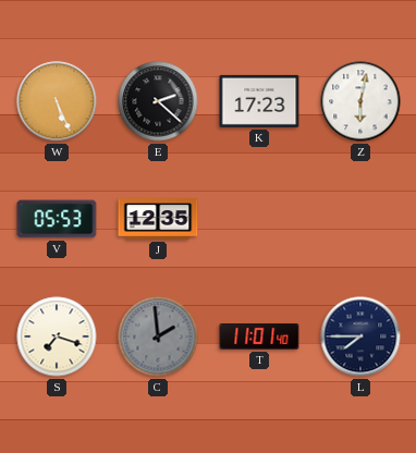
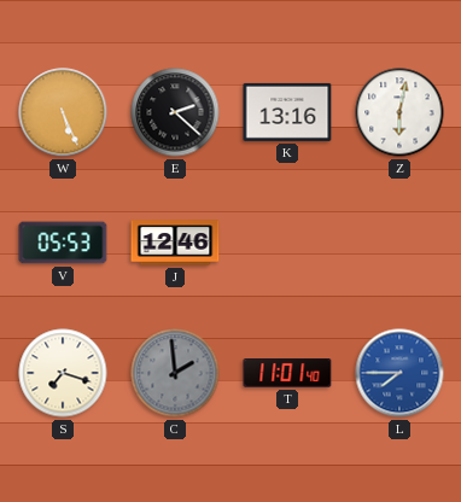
K: 17:23 -> 13:16 (287, 112)
J: 12:35 -> 12:46 (175, 243)
L dial: navy -> blue (399, 373)
